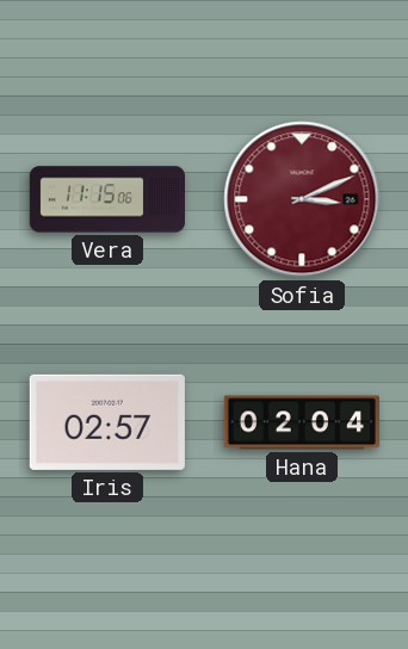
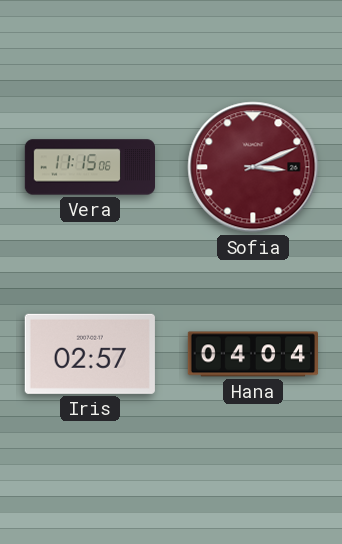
Hana: 02:04 -> 04:04 (252, 354)
